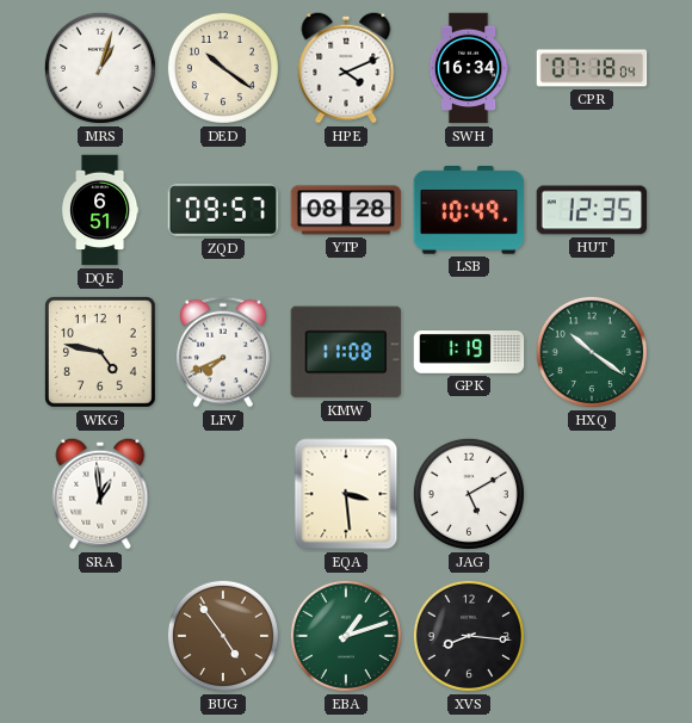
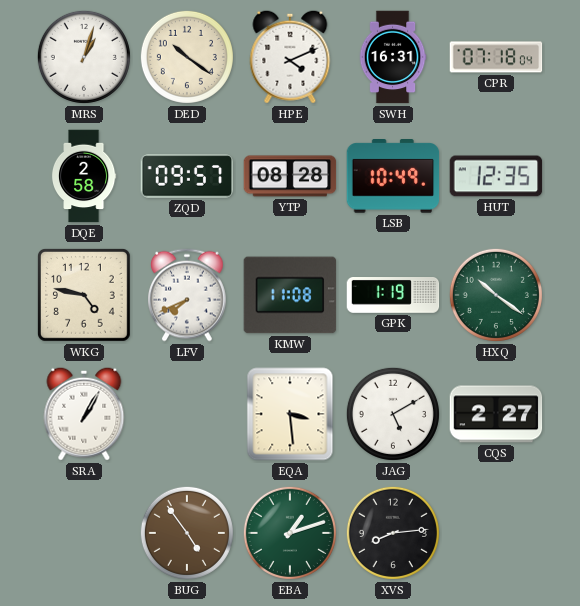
SWH: 16:34 -> 16:31 (393, 57)
DQE: 6:51 -> 2:58 (84, 176)
SRA: 12:59 -> 1:05 (84, 414)
CQS: none -> 2:27 (496, 414)
XVS: 8:16 -> 8:14 (393, 533)
